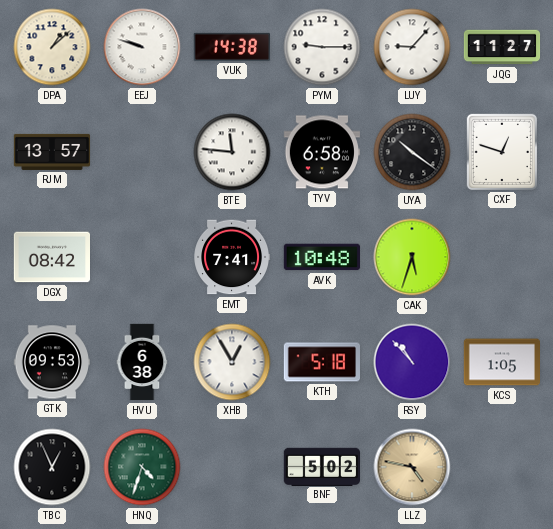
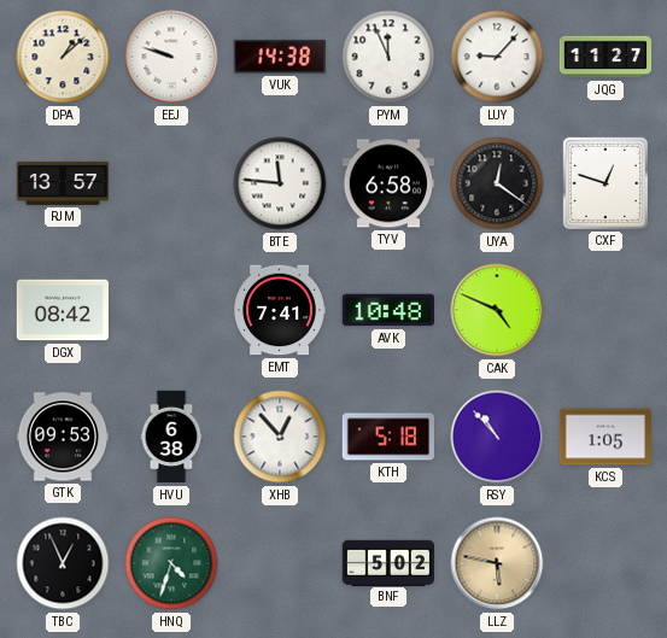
PYM: 9:15 -> 11:56 (388, 57)
UYA: 10:21 -> 12:21 (497, 183)
CAK: 5:33 -> 4:49 (497, 310)
XHB: 12:55 -> 12:53 (280, 437)
LLZ: 4:47 -> 5:47 (497, 563)
